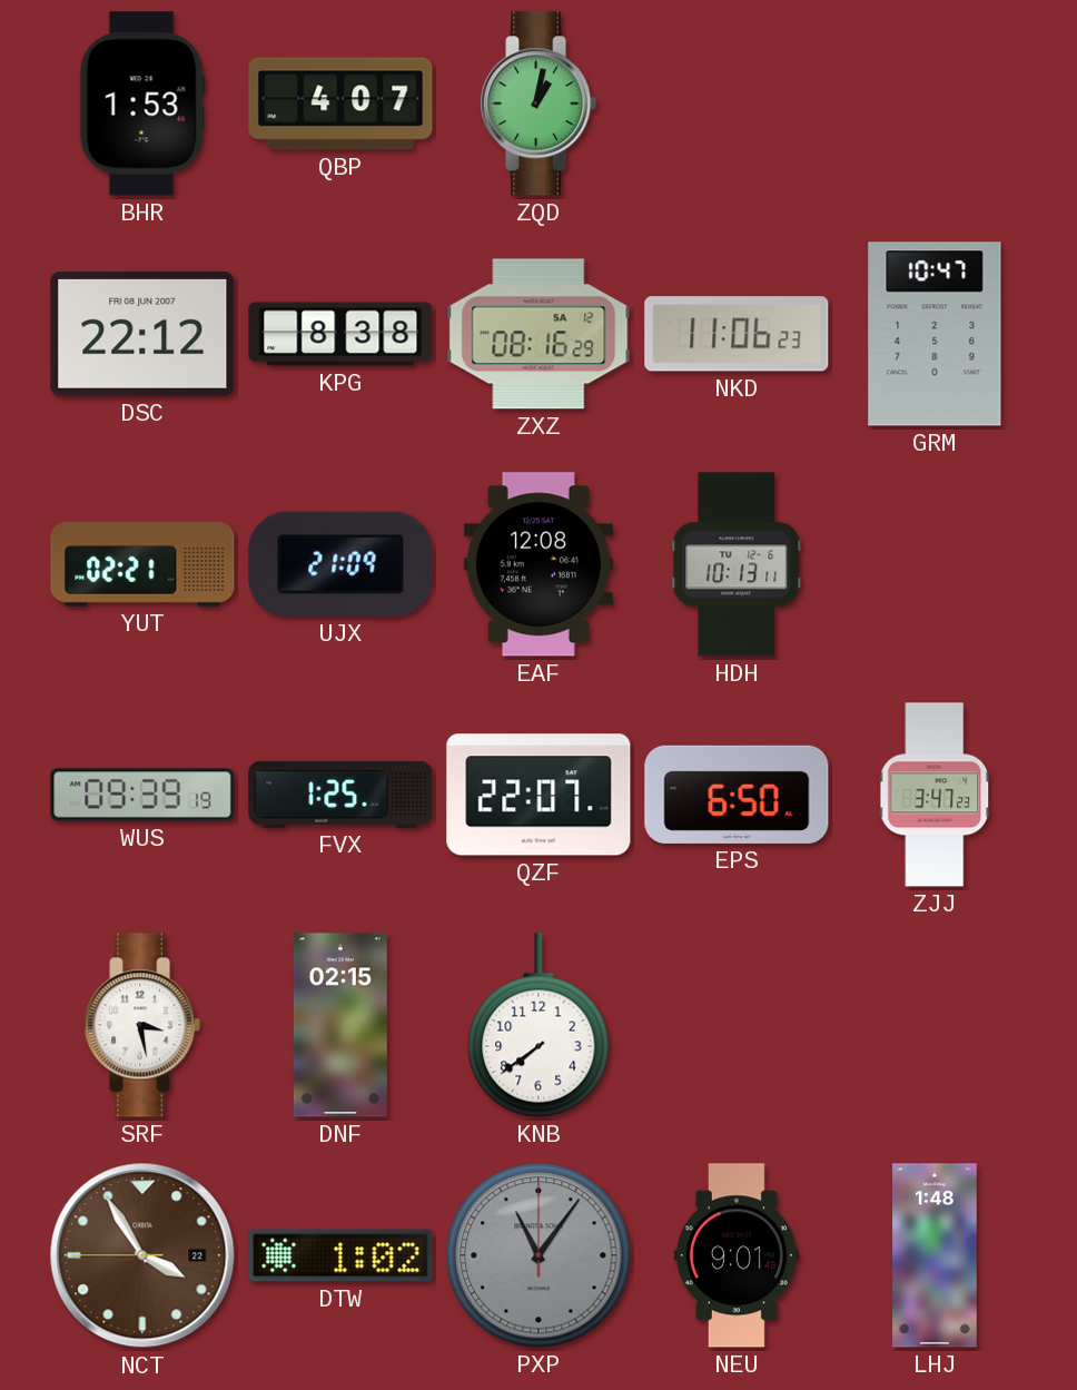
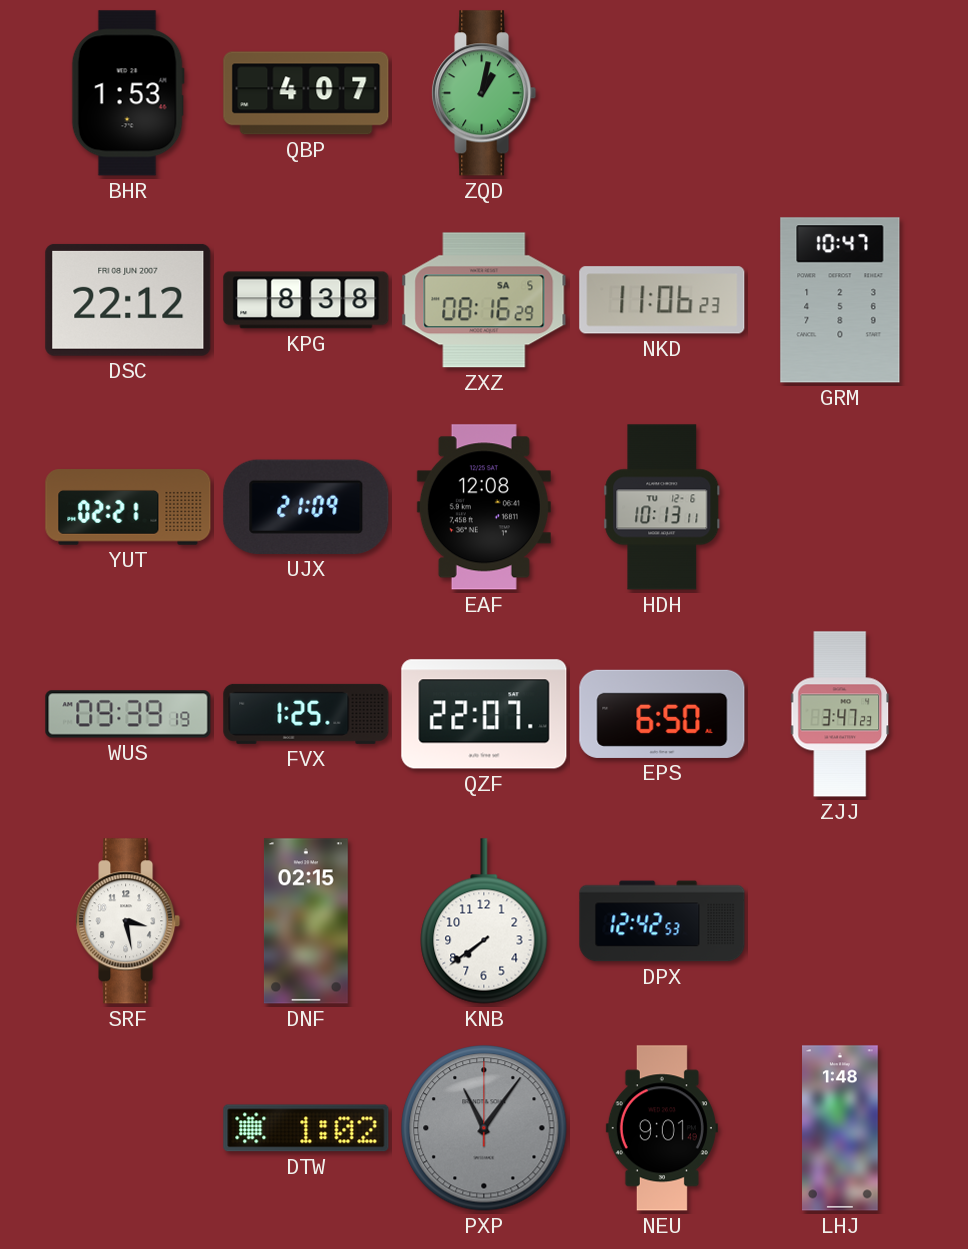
ZXZ date: SA 12 -> SA 5 (484, 300)
DPX: none -> 12:42 (662, 921)
NCT: 3:54 -> none (142, 1255)
